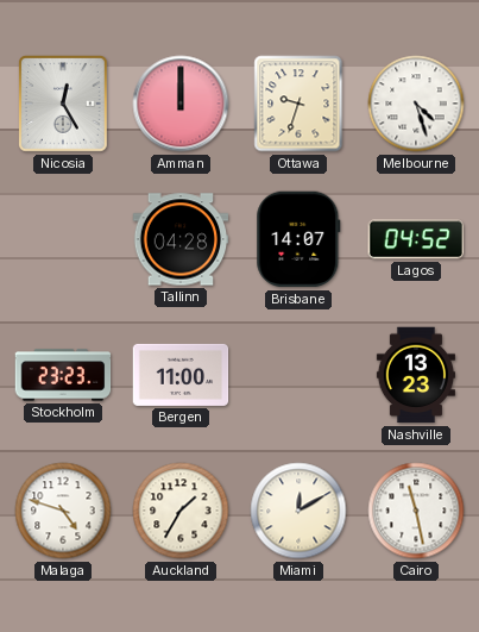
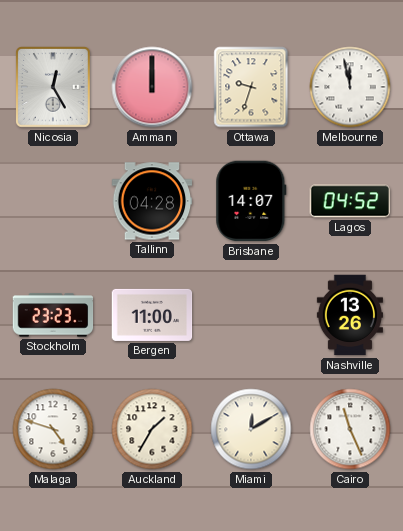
Melbourne: 4:27 -> 11:58 (350, 87)
Nashville: 13:23 -> 13:26 (350, 315)
Cairo: 11:28 -> 11:26 (350, 429)
